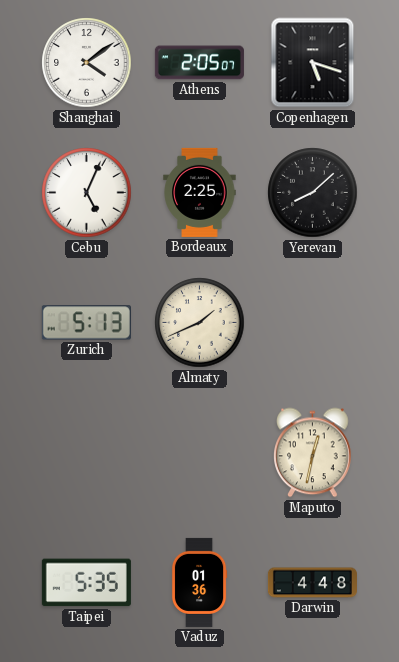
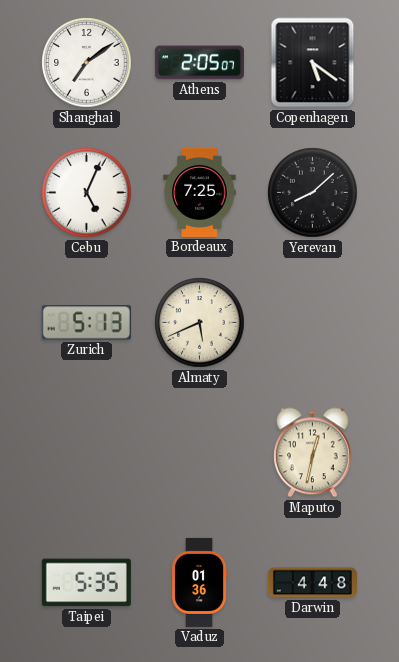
Shanghai: 4:09 -> 7:09 (87, 63)
Copenhagen: 5:18 -> 5:21 (313, 63)
Bordeaux: 2:25 -> 7:25 (200, 192)
Almaty: 1:41 -> 5:41 (200, 323)
